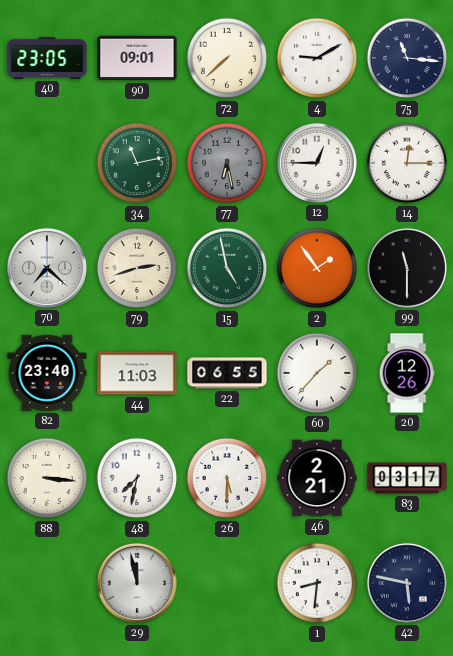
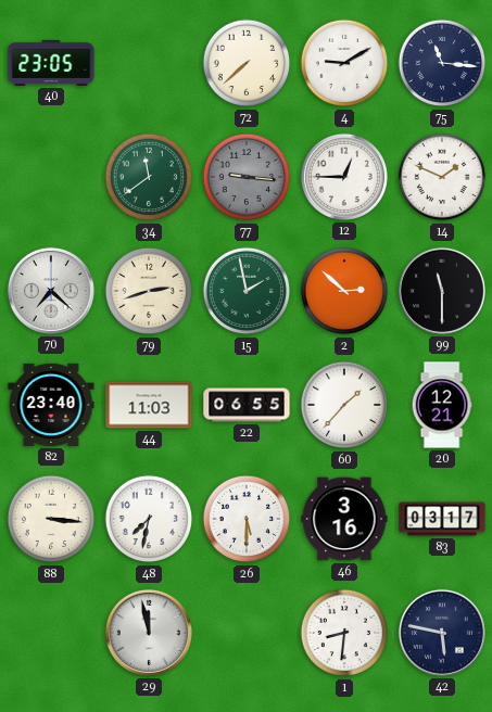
90: 09:01 -> none (137, 58)
34: 11:13 -> 11:39 (149, 177)
77: 6:28 -> 9:16 (247, 177)
14: 12:15 -> 1:49 (442, 177)
15: 4:58 -> 1:58 (247, 291)
2: 1:54 -> 2:52 (344, 291)
20: 12:26 -> 12:21 (442, 405)
46: 2:21 -> 3:16 (344, 519)
